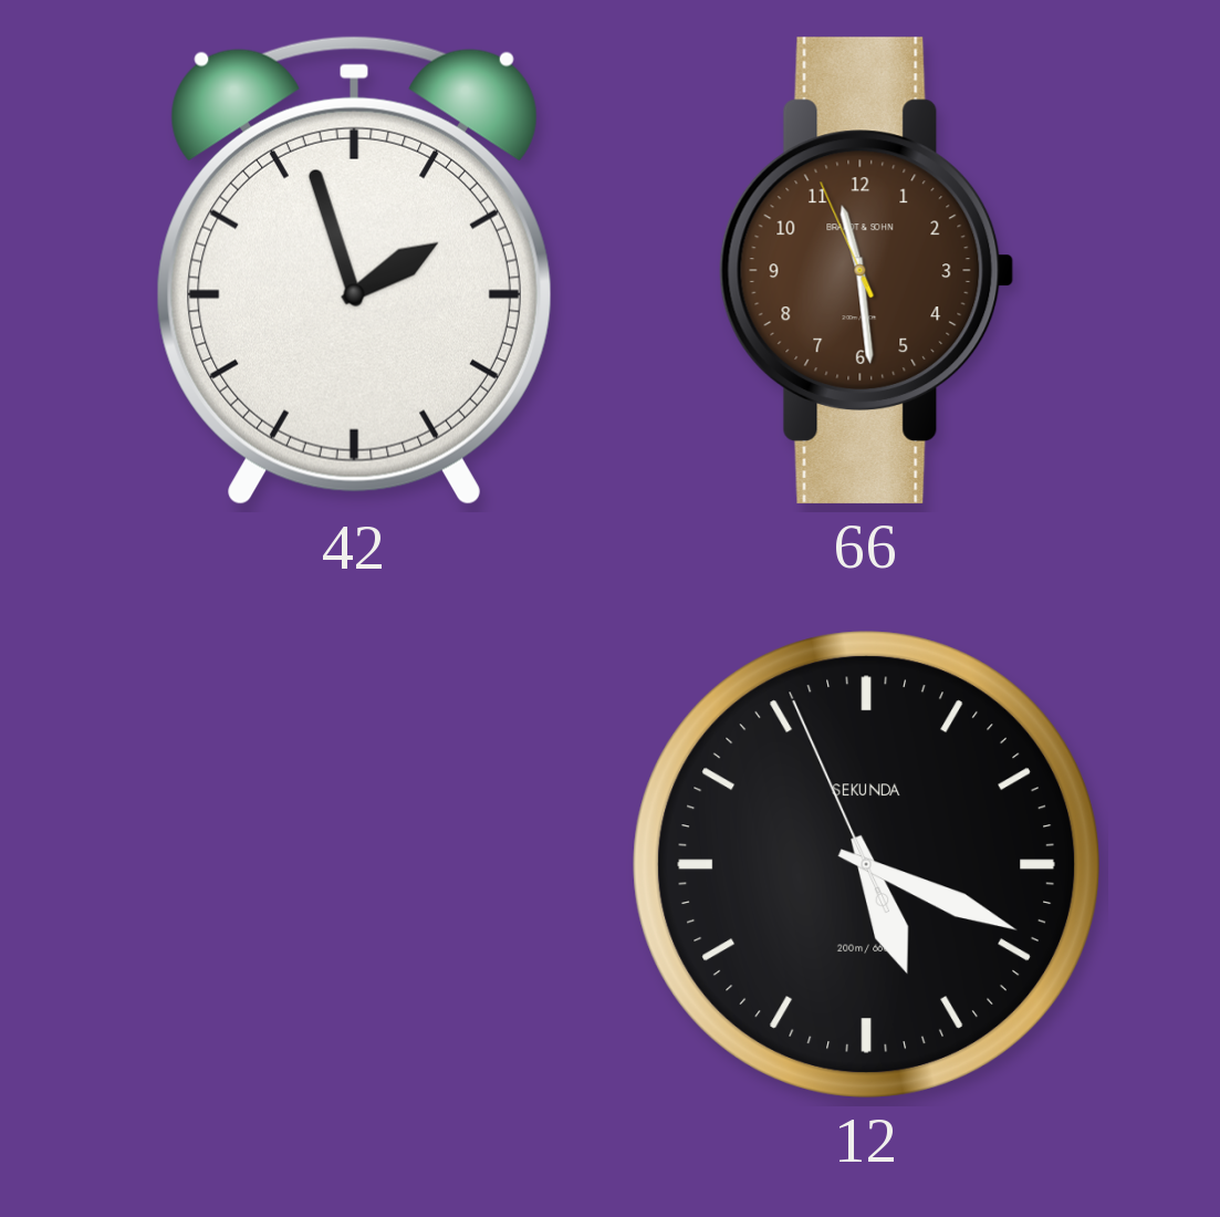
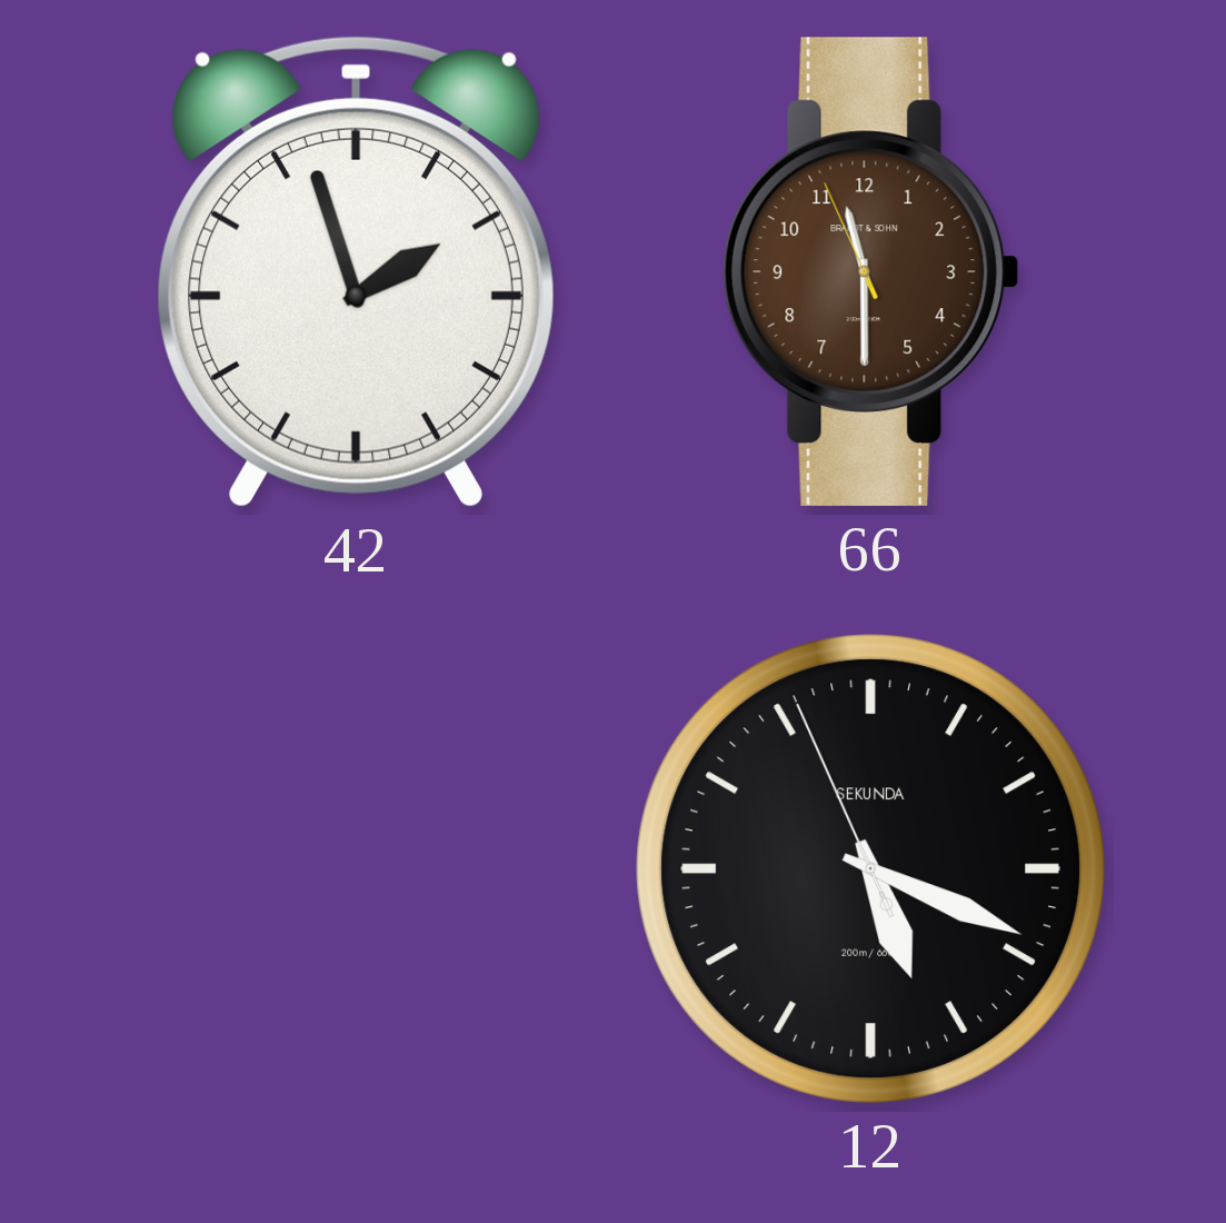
66: 11:28 -> 11:29 (871, 271)
